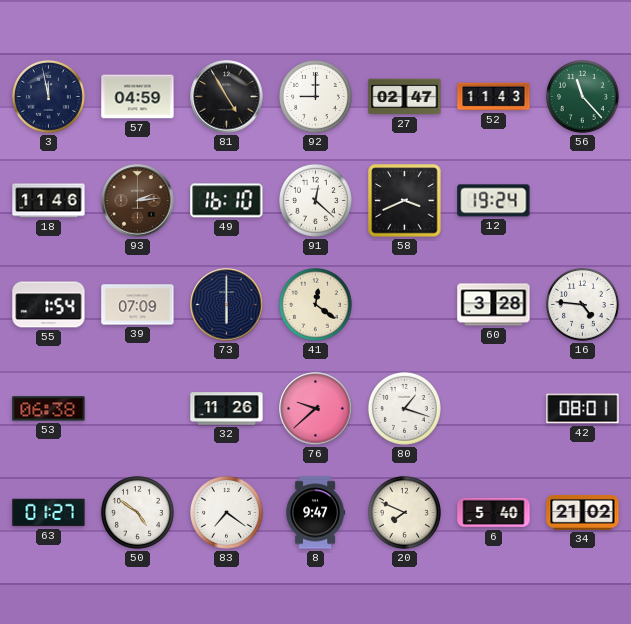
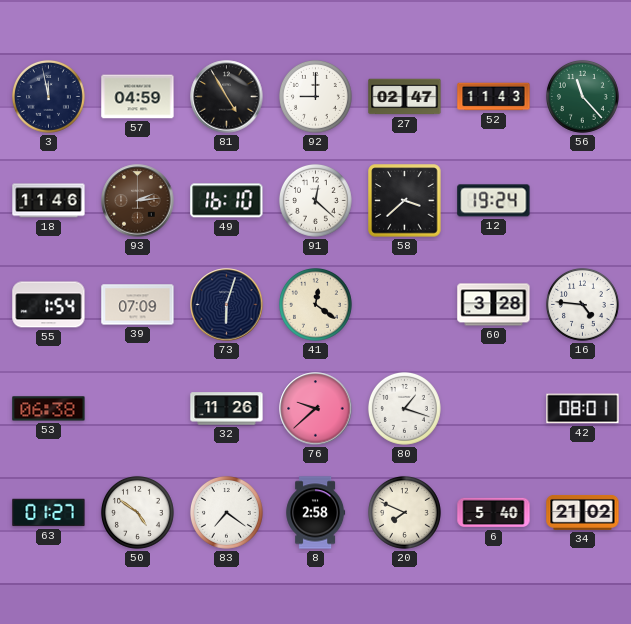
58: 3:41 -> 3:38 (405, 201)
73: 6:00 -> 6:03 (227, 305)
8: 9:47 -> 2:58 (316, 513)
